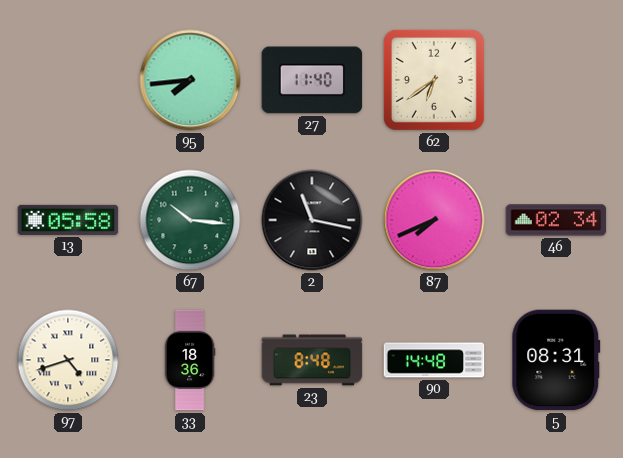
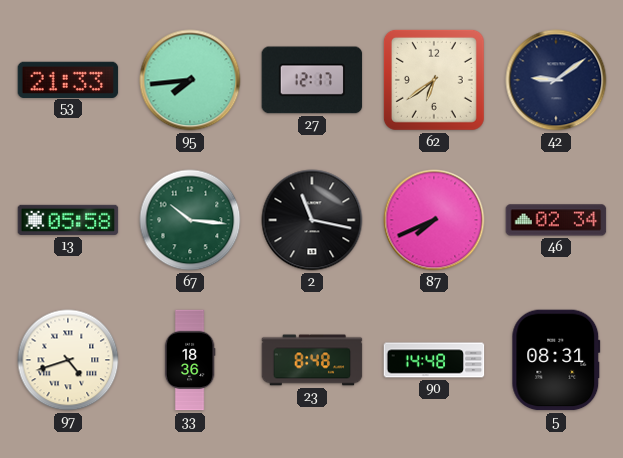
53: none -> 21:33 (68, 79)
27: 11:40 -> 12:17 (312, 80)
42: none -> 9:09 (556, 80)
